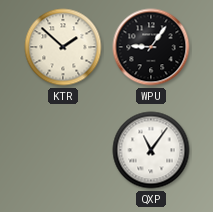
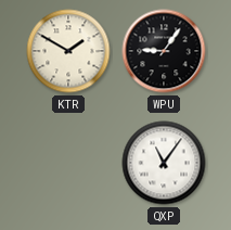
KTR: 1:52 -> 1:50 (68, 51)
